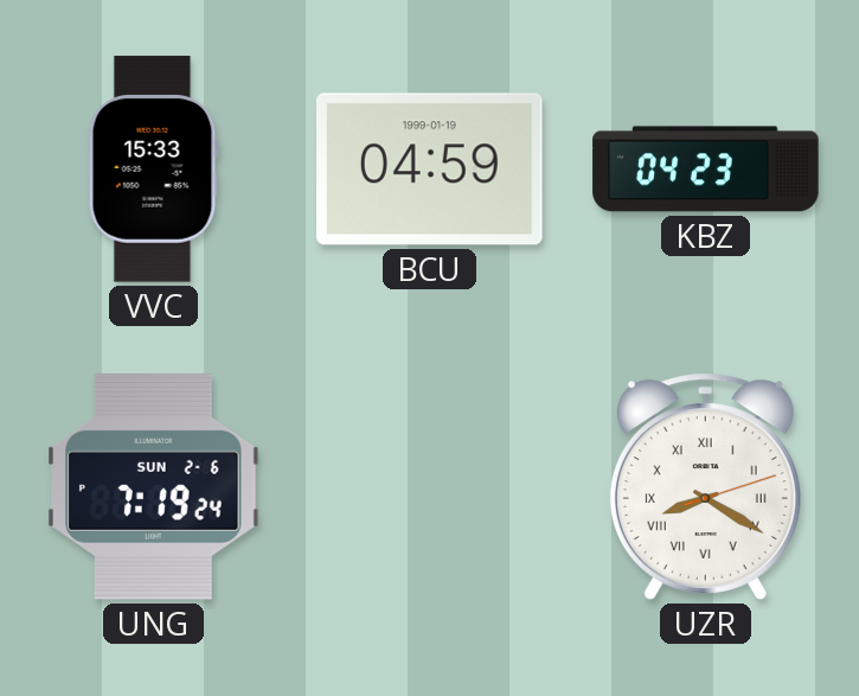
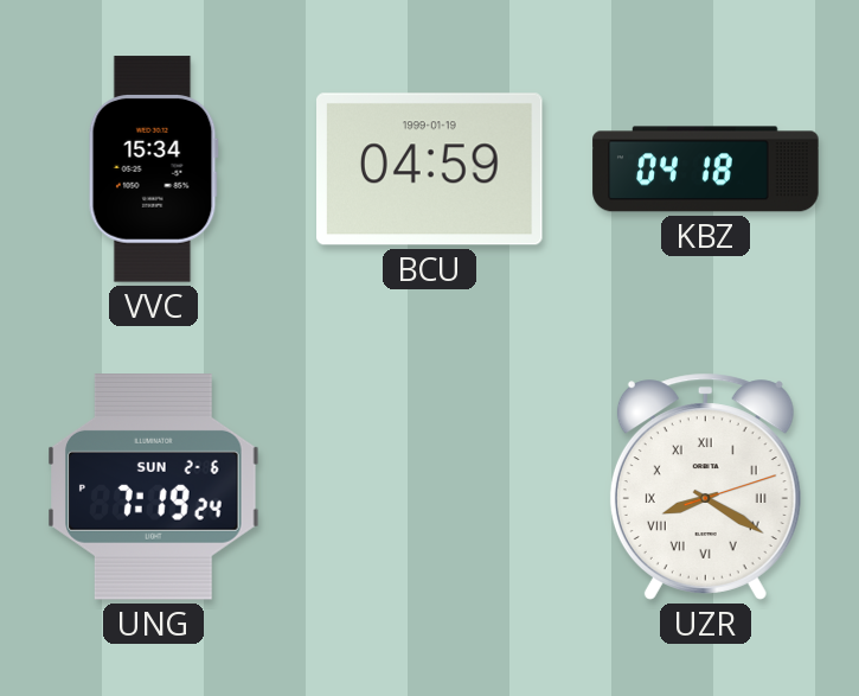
VVC: 15:33 -> 15:34 (153, 170)
KBZ: 04:23 -> 04:18 (706, 170)
